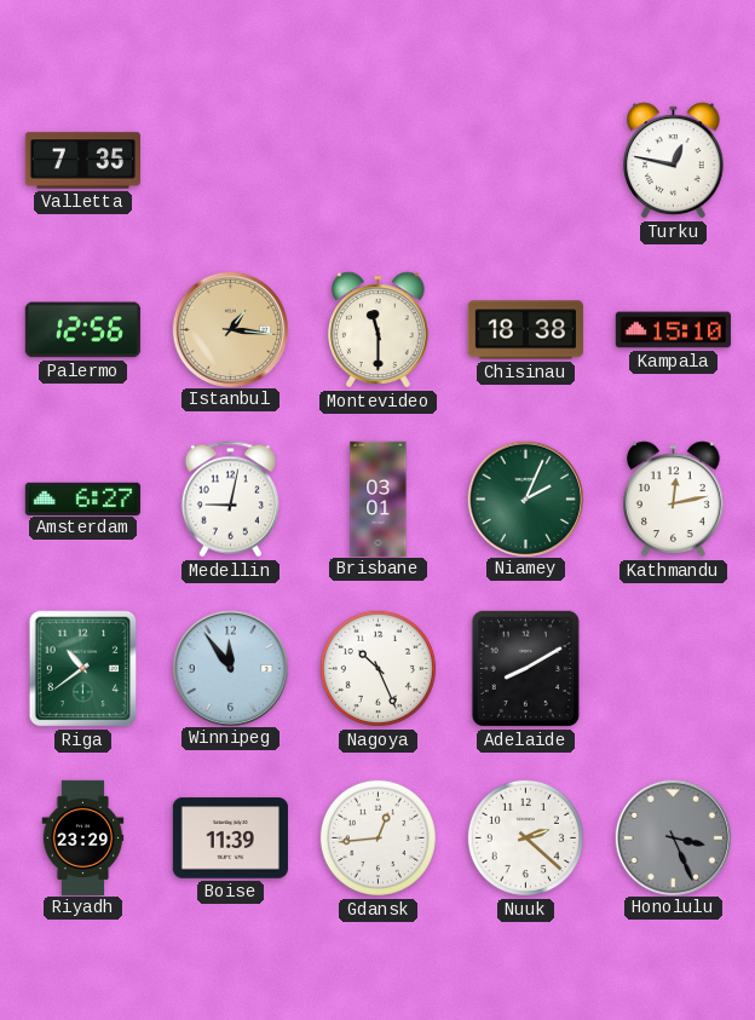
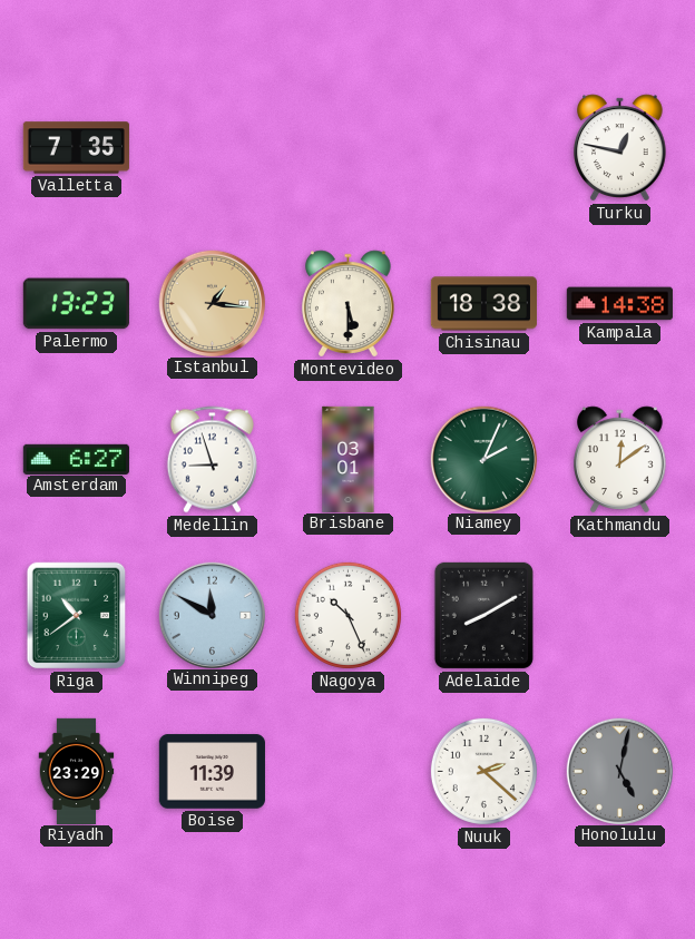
Palermo: 12:56 -> 13:23 (76, 304)
Montevideo: 11:30 -> 5:30 (349, 304)
Kampala: 15:10 -> 14:38 (619, 304)
Medellin: 9:02 -> 8:57 (212, 460)
Kathmandu: 12:13 -> 12:09 (620, 460)
Winnipeg: 11:54 -> 11:50 (212, 615)
Gdansk: 12:44 -> none (377, 837)
Honolulu: 3:26 -> 5:02 (619, 771)
